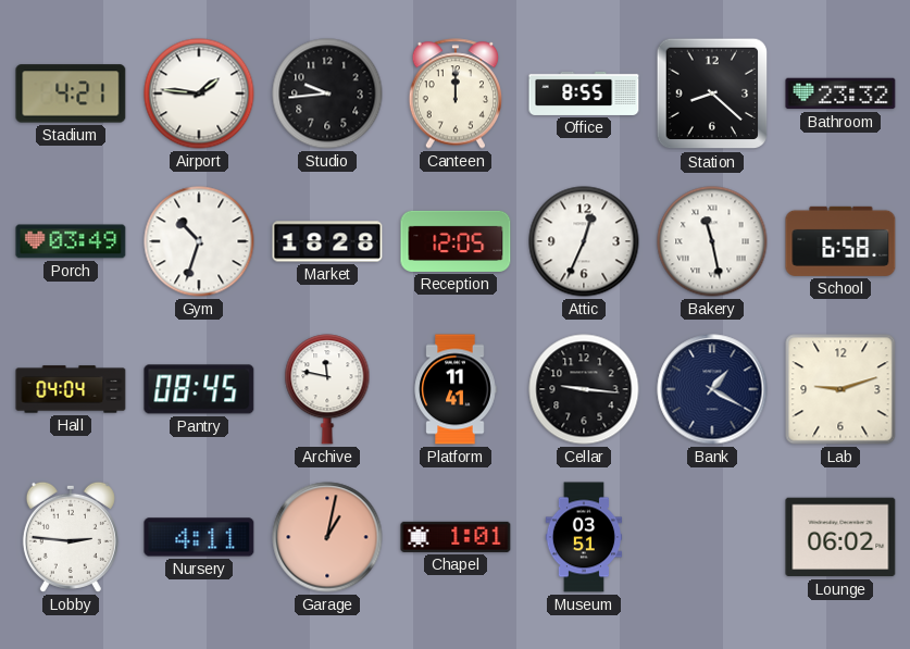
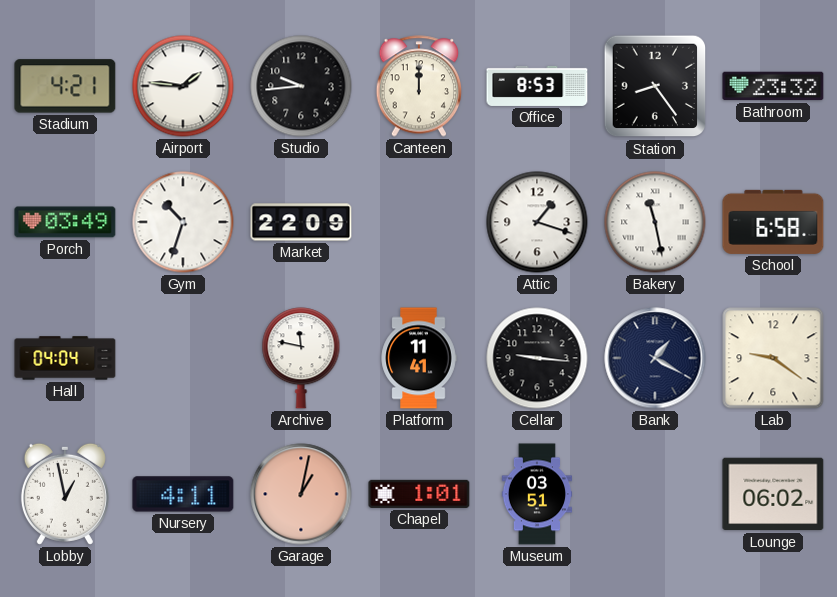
Office: 8:55 -> 8:53 (537, 86)
Station: 8:22 -> 8:24 (655, 86)
Market: 18:28 -> 22:09 (301, 222)
Reception: 12:05 -> none (456, 241)
Attic: 12:34 -> 1:18 (537, 222)
Pantry: 08:45 -> none (199, 389)
Lab: 9:12 -> 9:21 (773, 358)
Lobby: 2:46 -> 12:58 (65, 494)
